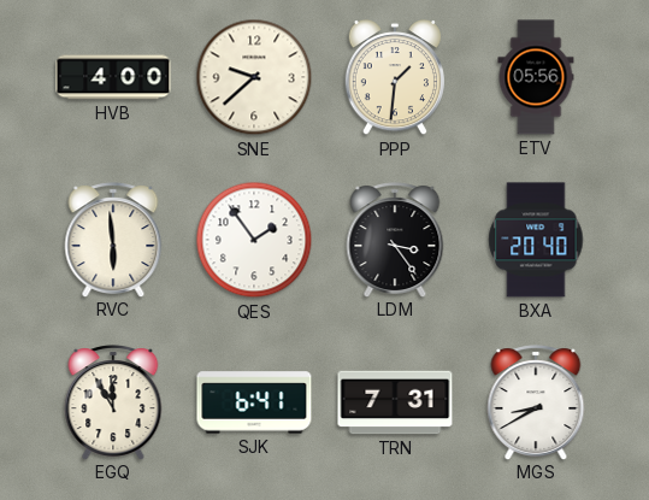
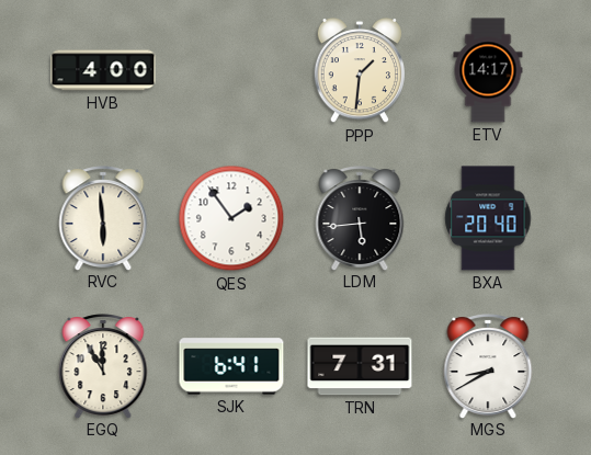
SNE: 9:38 -> none (254, 77)
ETV: 05:56 -> 14:17 (488, 70)
LDM: 3:24 -> 5:44 (360, 218)
